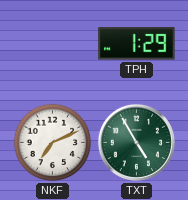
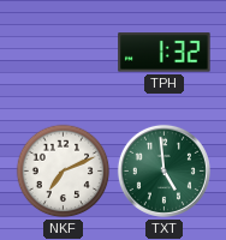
TPH: 1:29 -> 1:32 (165, 53)
TXT: 4:55 -> 4:59 (163, 170)
